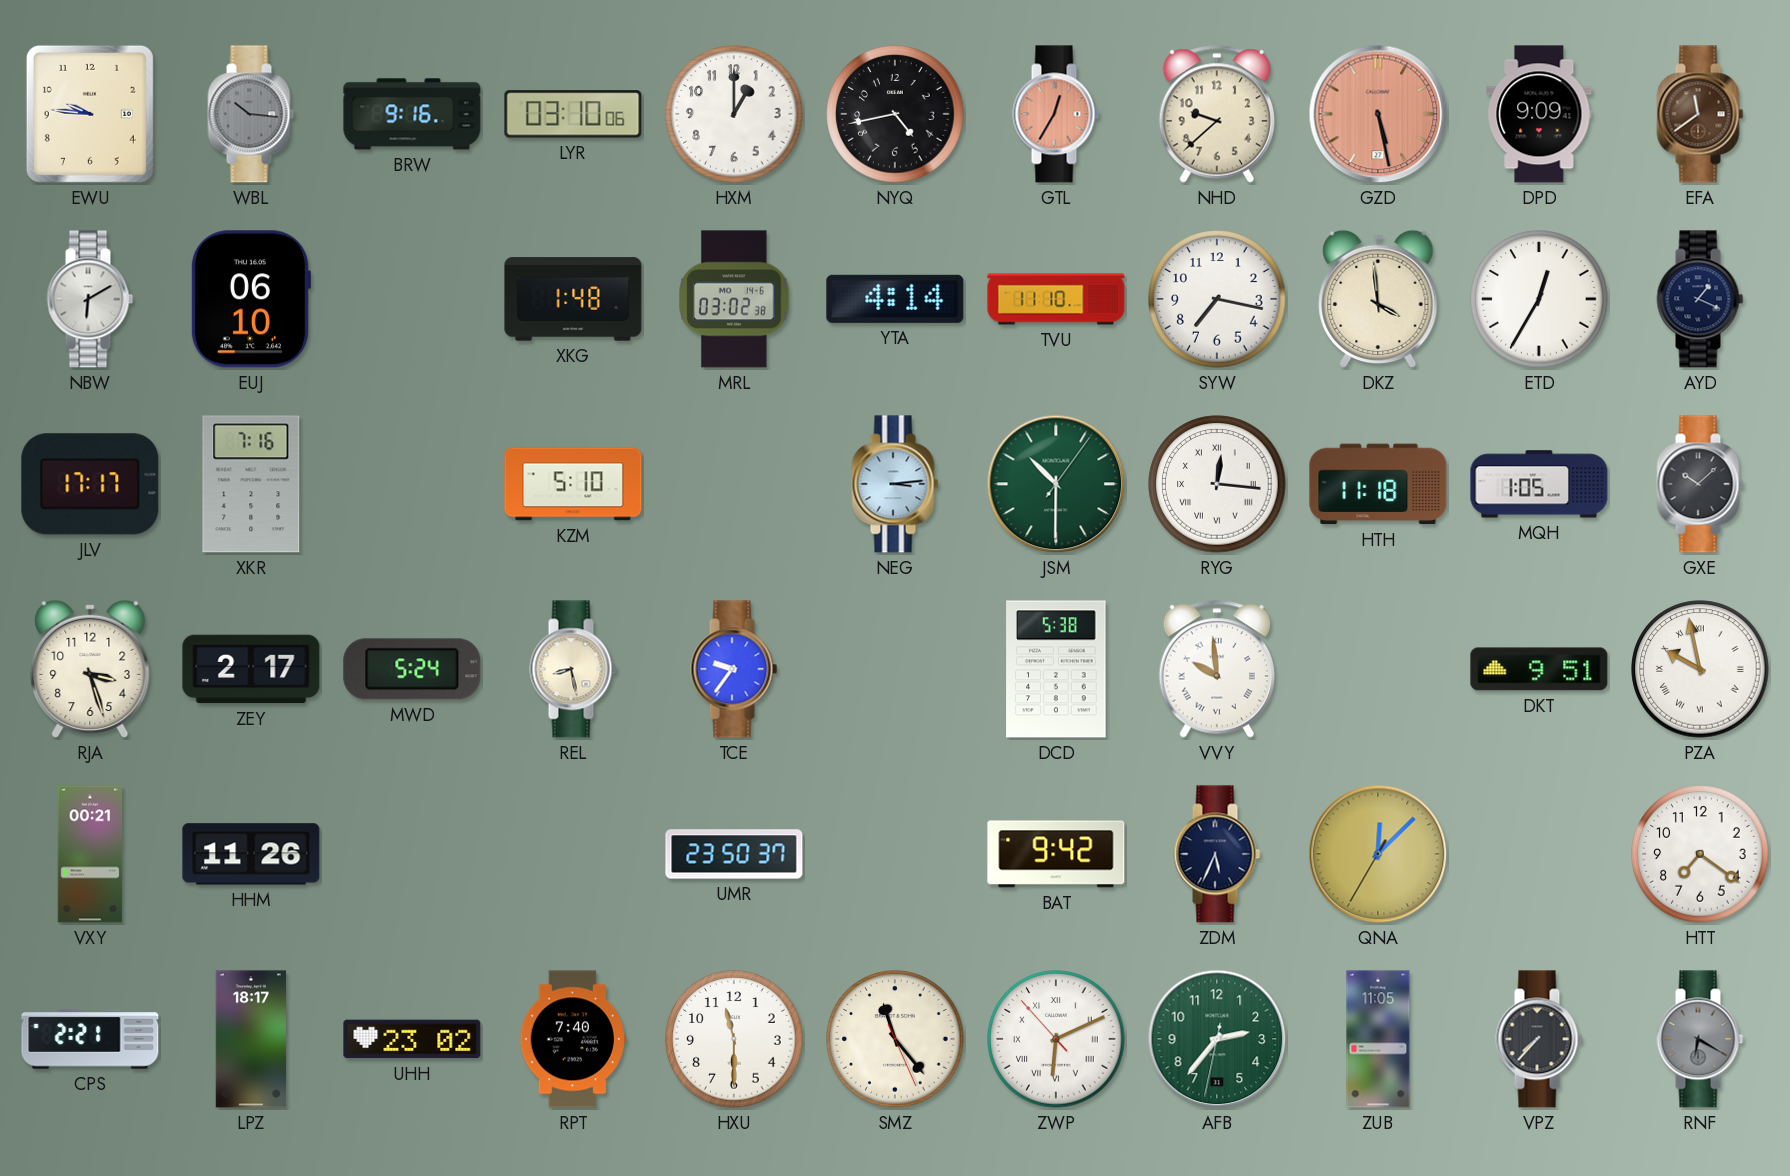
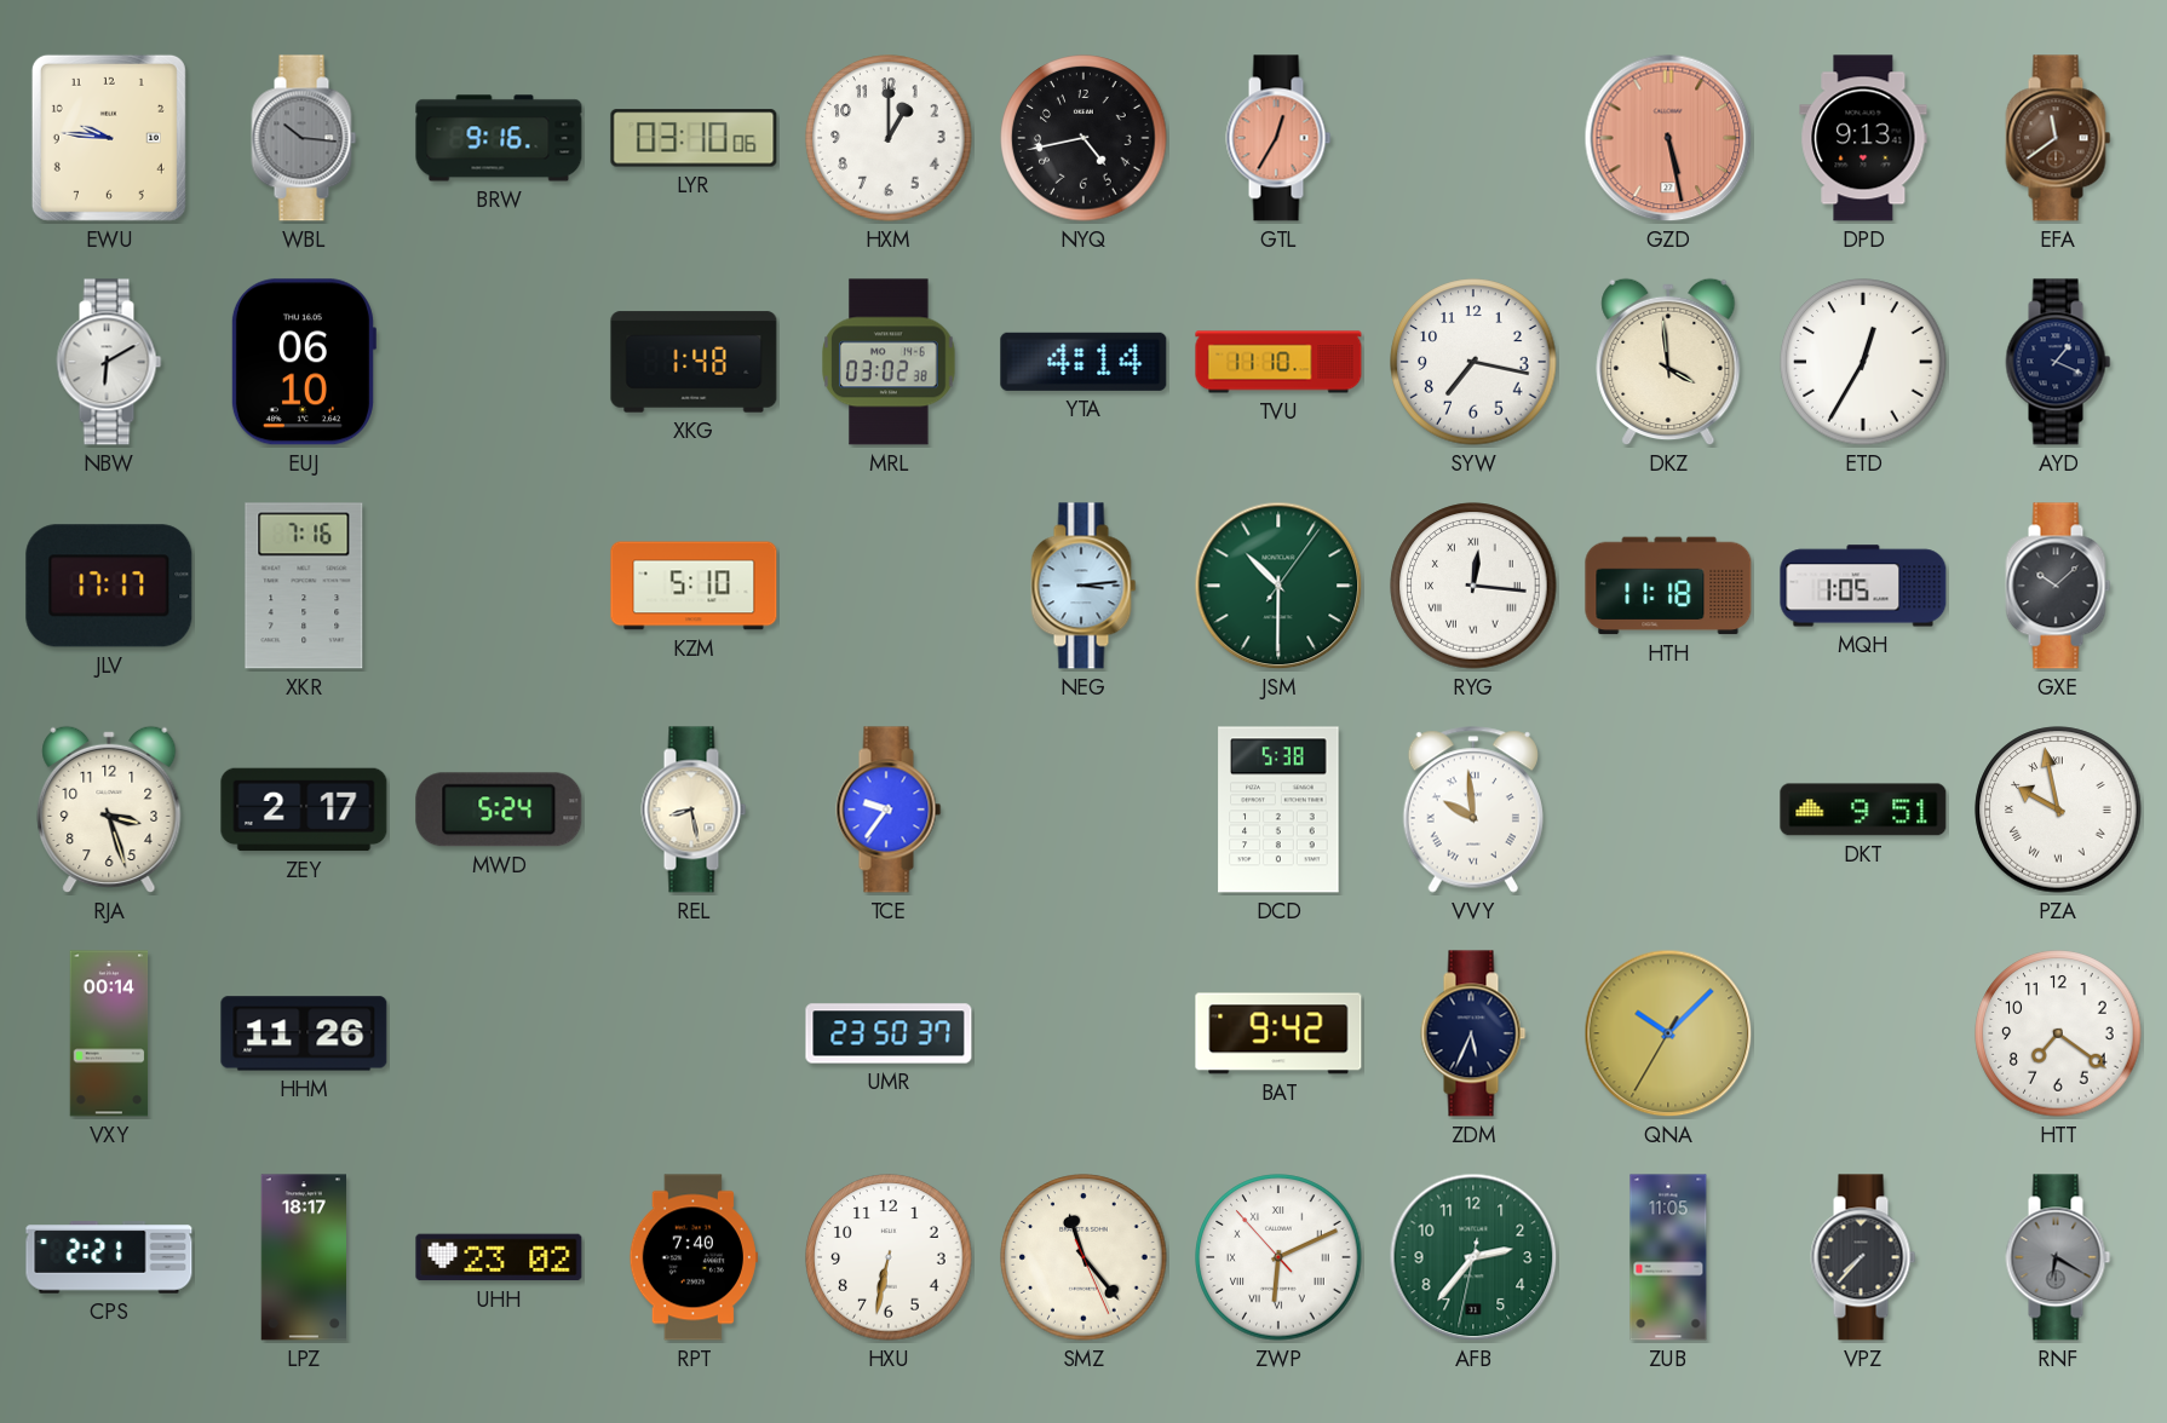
NHD: 9:38 -> none (1216, 114)
DPD: 9:09 -> 9:13 (1863, 138)
VXY: 00:21 -> 00:14 (109, 1033)
QNA: 12:07 -> 10:07 (1668, 1033)
HXU: 11:30 -> 6:32 (889, 1257)
